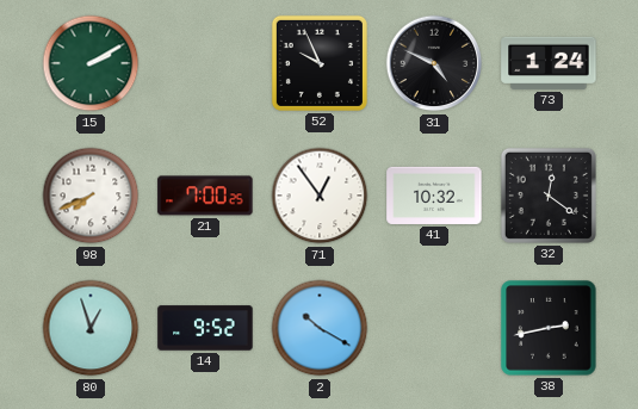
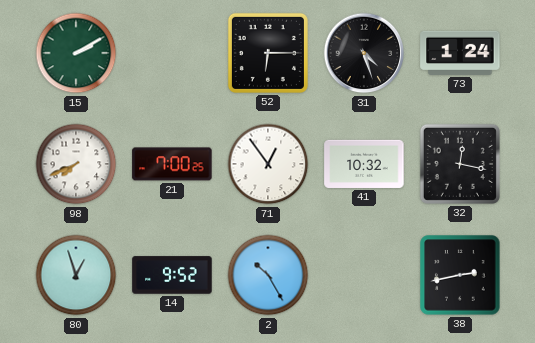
52: 9:56 -> 6:15 (268, 53)
31: 4:49 -> 4:27 (364, 53)
32: 12:21 -> 12:17 (460, 164)
2: 10:20 -> 10:25 (268, 275)
